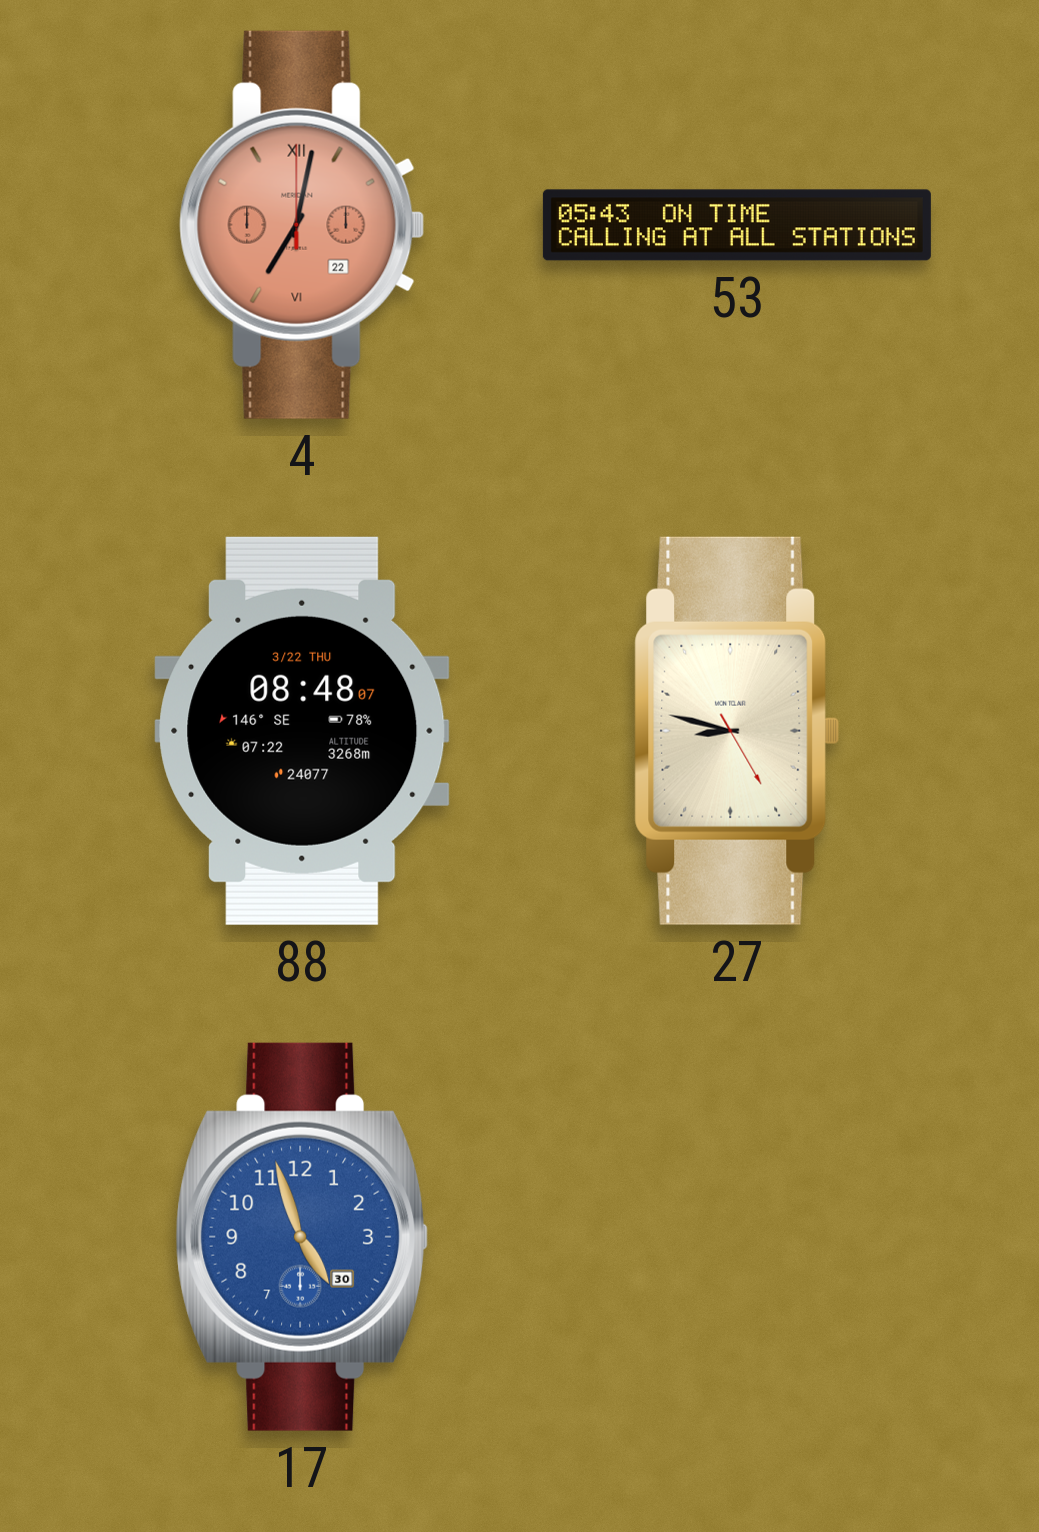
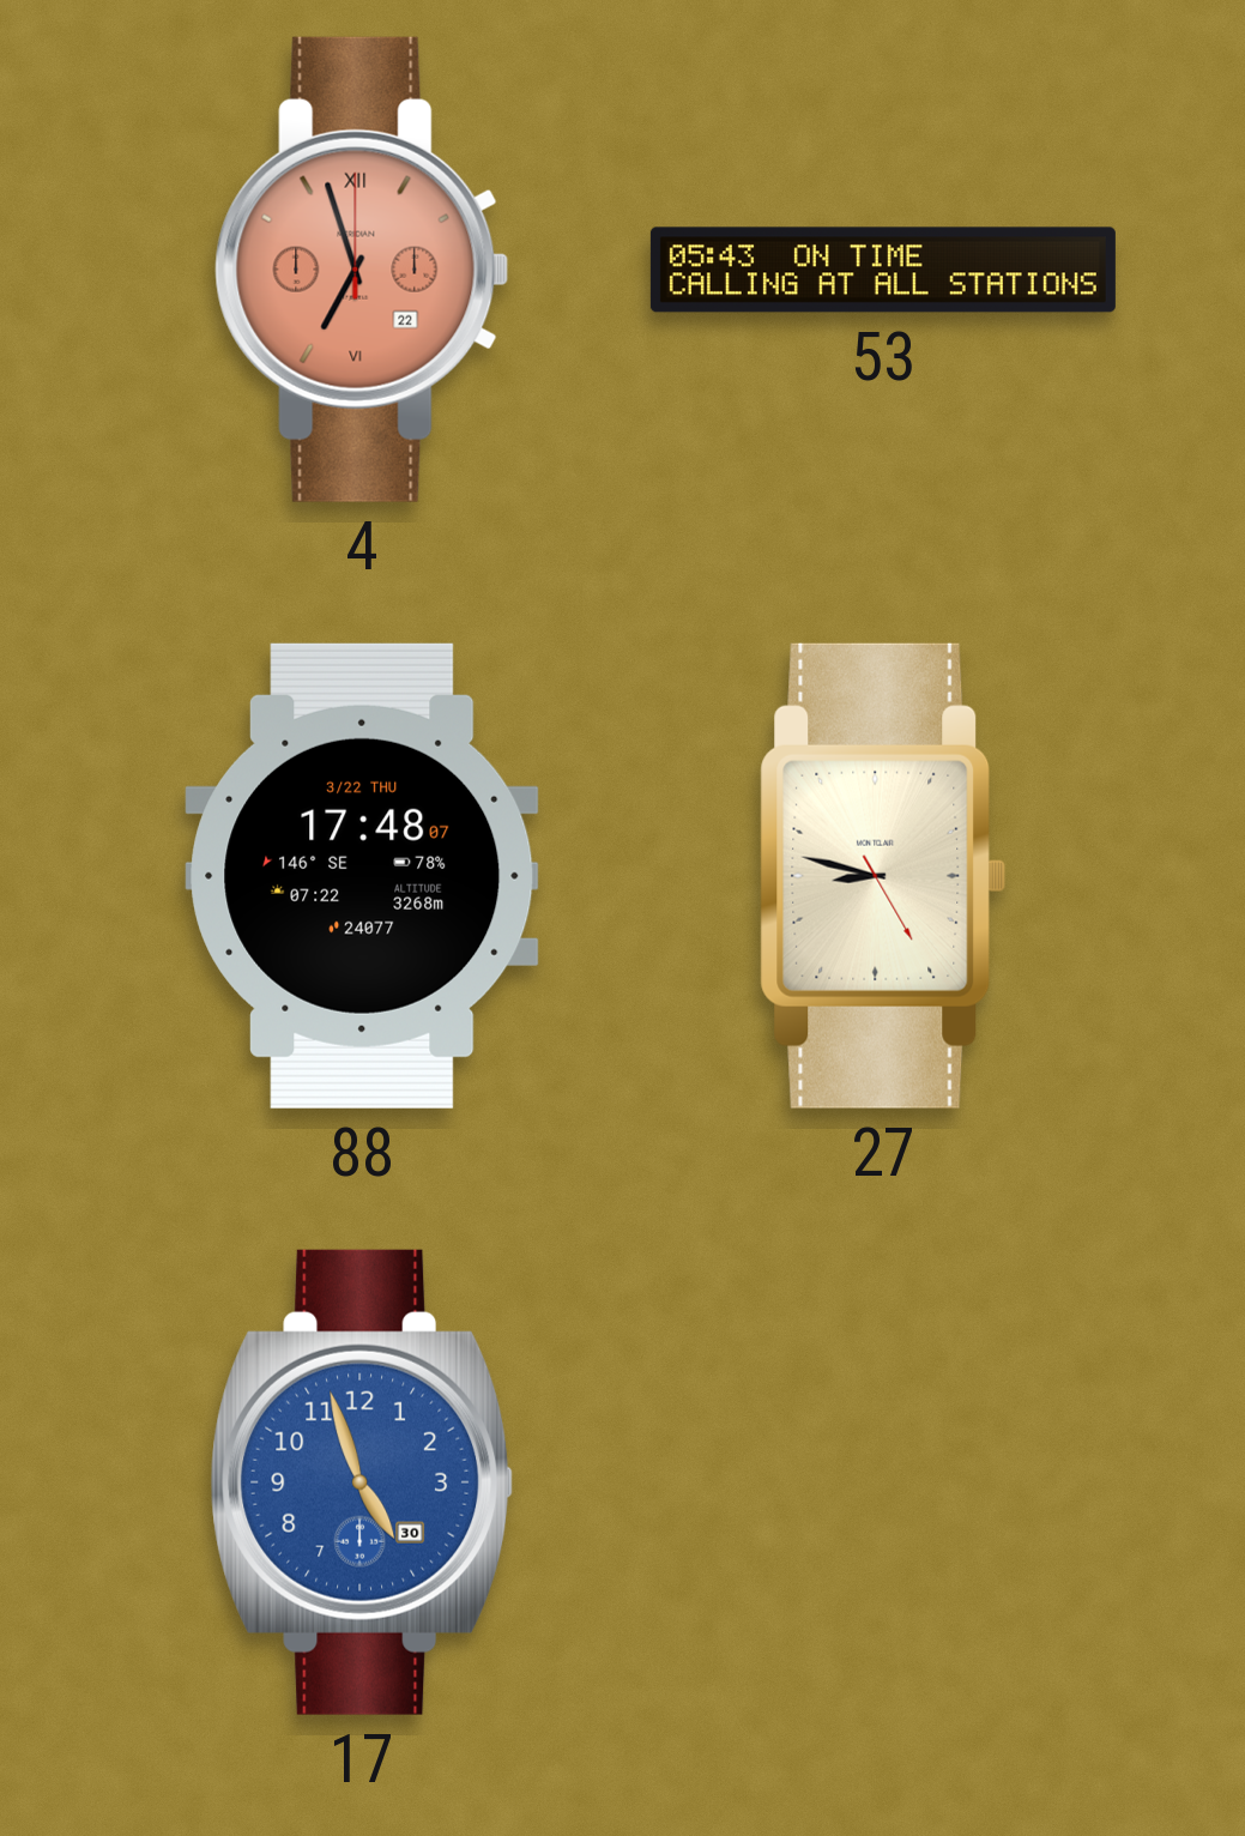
4: 7:02 -> 6:57 (362, 270)
88: 08:48 -> 17:48 (362, 876)
